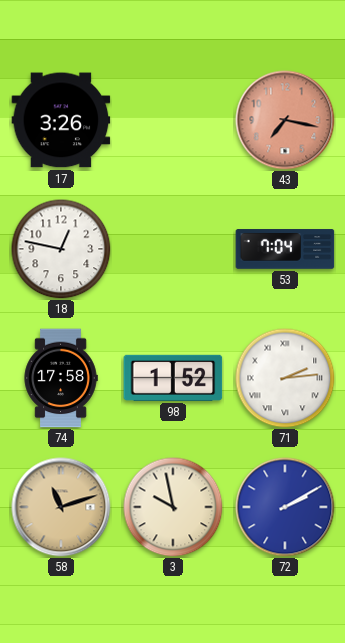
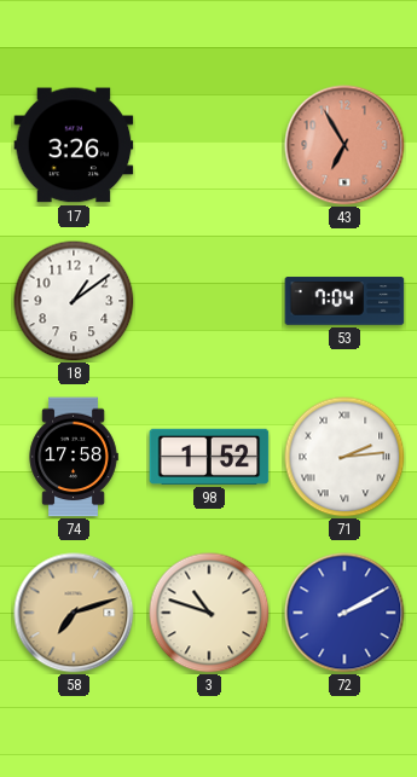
43: 7:17 -> 6:55 (344, 145)
18: 12:47 -> 1:09 (74, 301)
58: 11:12 -> 7:12 (74, 613)
3: 9:58 -> 10:48 (209, 613)
